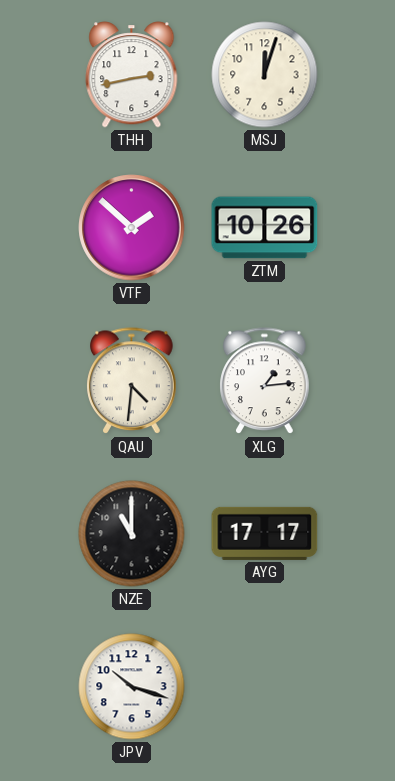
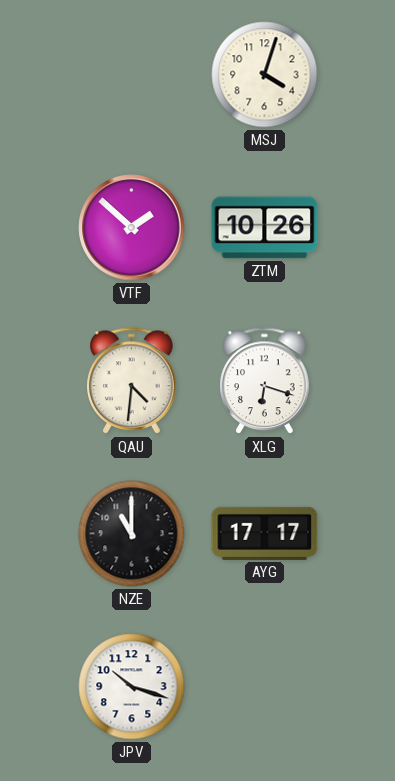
THH: 2:43 -> none (132, 75)
MSJ: 12:03 -> 4:03 (265, 75)
XLG: 1:14 -> 6:18 (265, 381)
